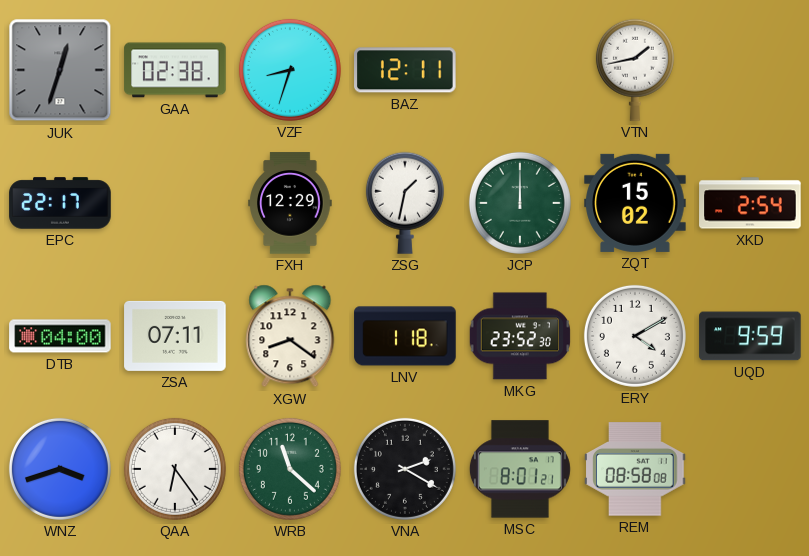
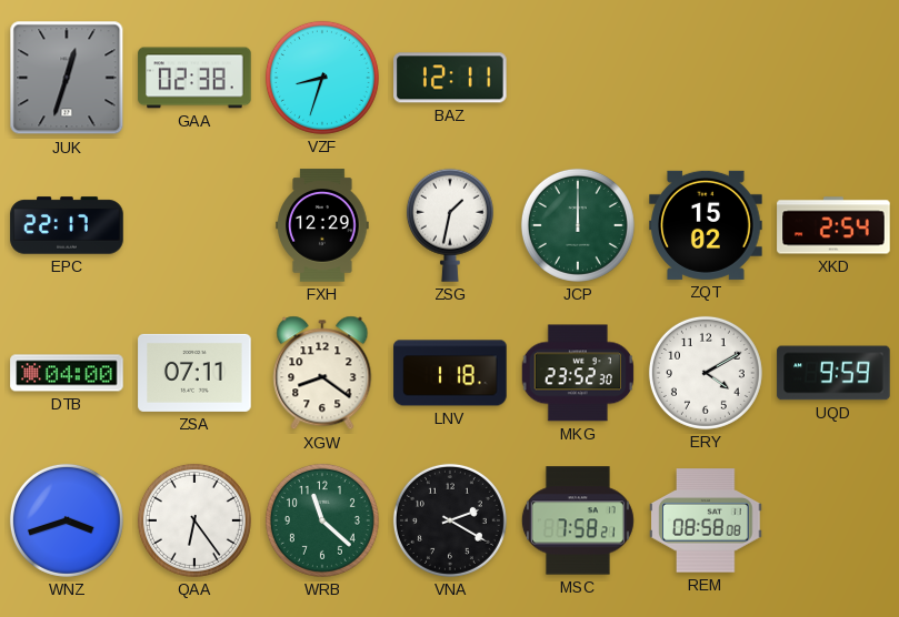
VTN: 1:43 -> none (635, 70)
MSC: 8:01 -> 7:58 (578, 520)
